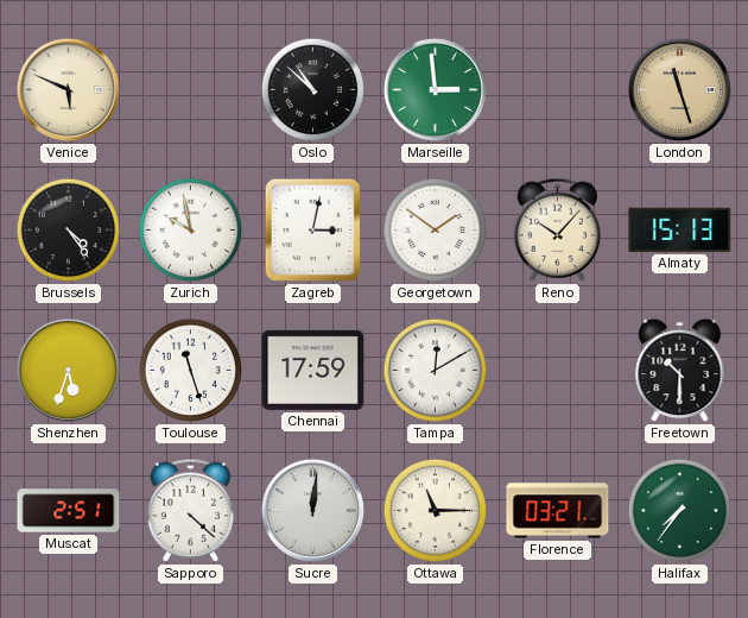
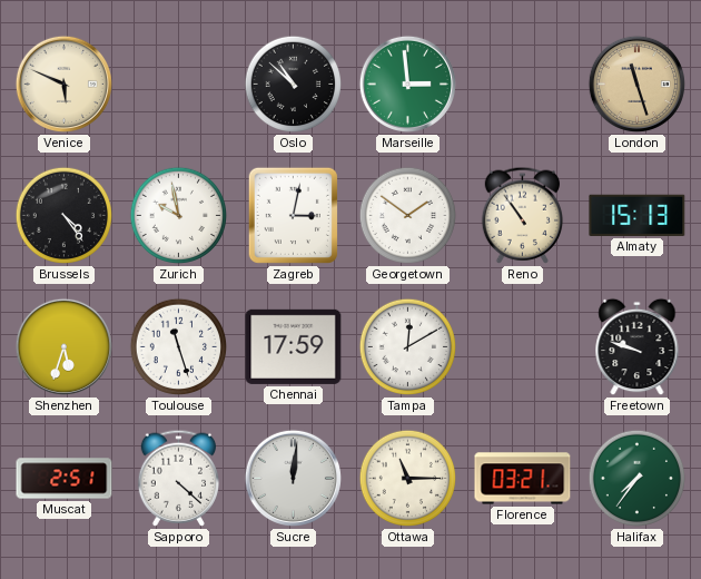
Reno: 10:07 -> 10:54 (523, 215)
Freetown: 10:30 -> 9:48 (638, 347)
